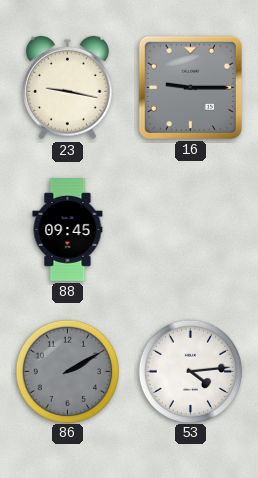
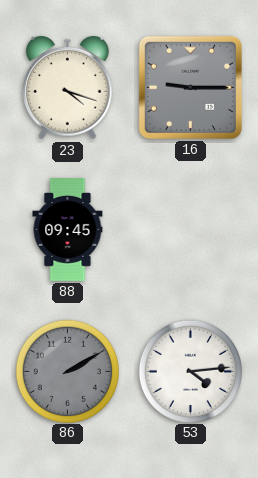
23: 9:17 -> 4:18 (68, 88)
